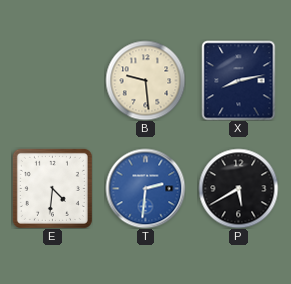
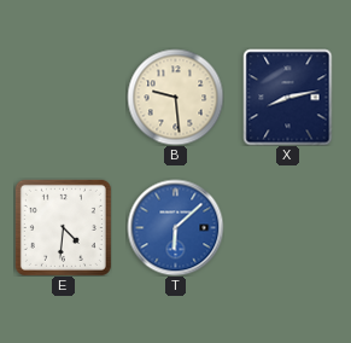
T: 2:31 -> 6:08 (175, 227)
P: 5:40 -> none (238, 188)
